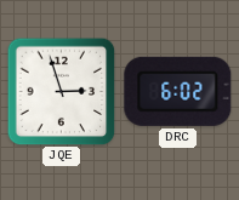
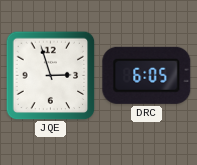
DRC: 6:02 -> 6:05 (147, 75)
